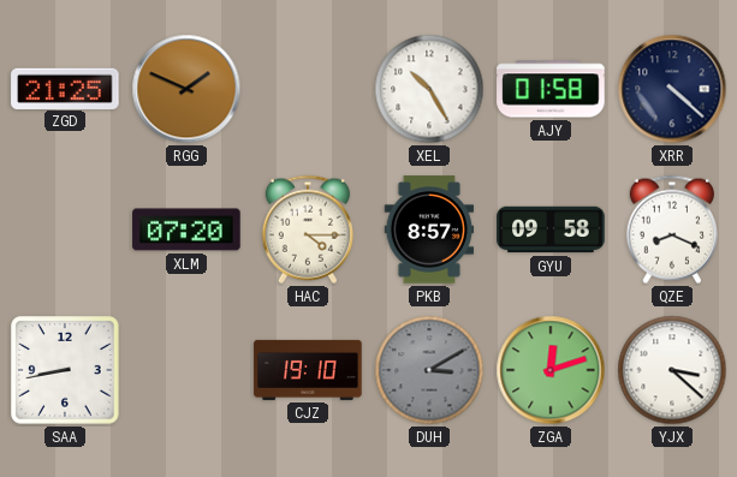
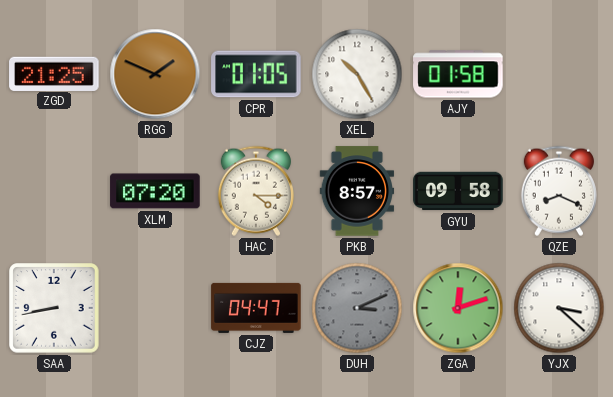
CPR: none -> 01:05 (256, 74)
XRR: 4:22 -> none (672, 89)
CJZ: 19:10 -> 04:47 (256, 308)
DUH: 3:10 -> 3:11 (357, 308)
